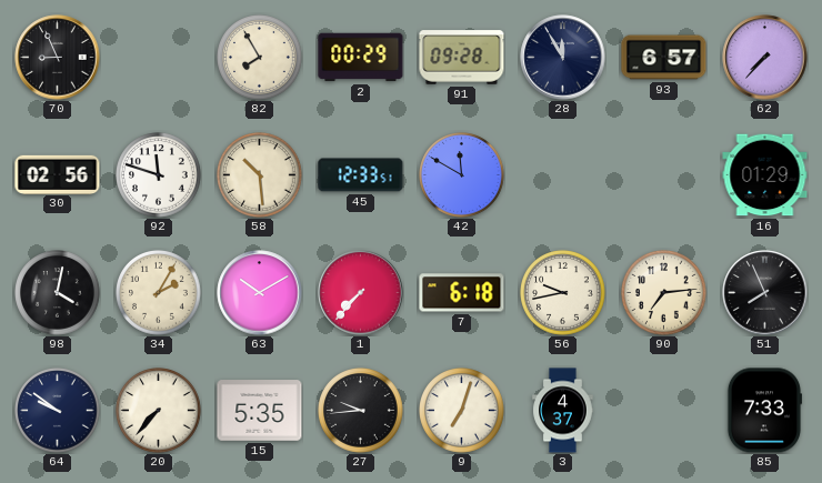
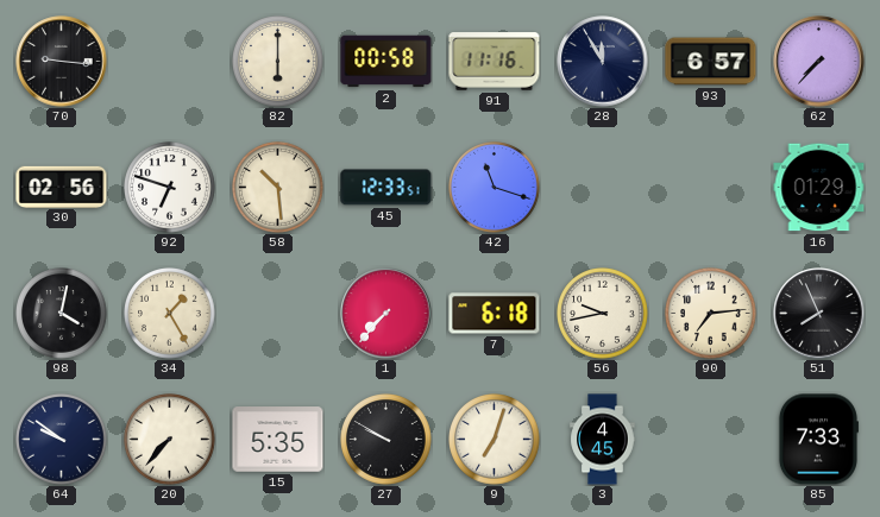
70: 8:56 -> 9:16 (62, 62)
82: 7:55 -> 6:00 (278, 62)
2: 00:29 -> 00:58 (386, 62)
91: 09:28 -> 11:16 (495, 62)
92: 11:48 -> 6:48 (170, 188)
42: 11:50 -> 11:18 (495, 188)
34: 2:05 -> 1:25 (170, 314)
63: 10:10 -> none (260, 293)
27: 9:44 -> 9:50 (386, 440)
3: 4:37 -> 4:45 (603, 440)
